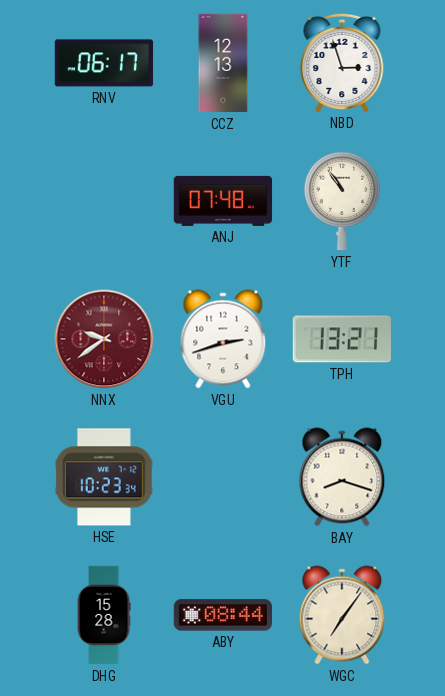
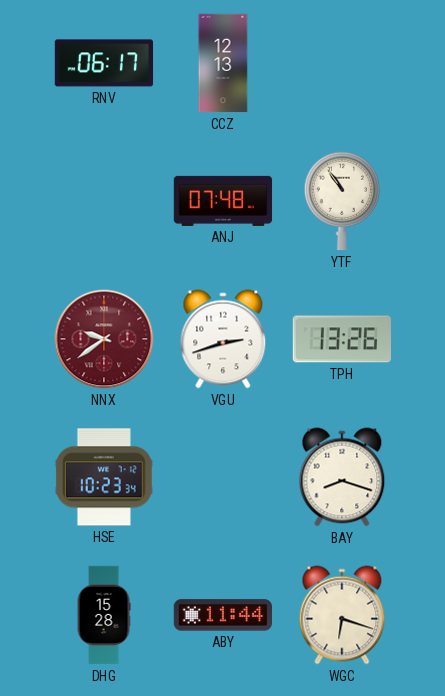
NBD: 2:57 -> none (342, 62)
TPH: 13:21 -> 13:26 (342, 339)
ABY: 08:44 -> 11:44 (222, 615)
WGC: 7:06 -> 6:18 (342, 615)
